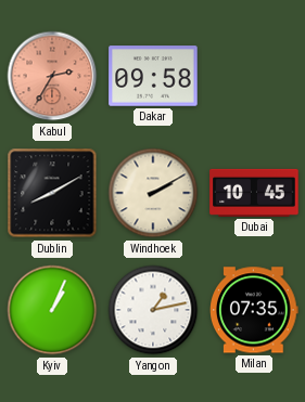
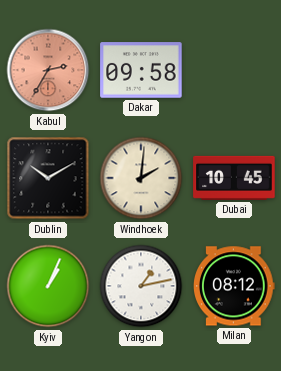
Dublin: 8:10 -> 10:10 (48, 178)
Windhoek: 2:10 -> 2:01 (141, 178)
Milan: 07:35 -> 08:12 (235, 286)
